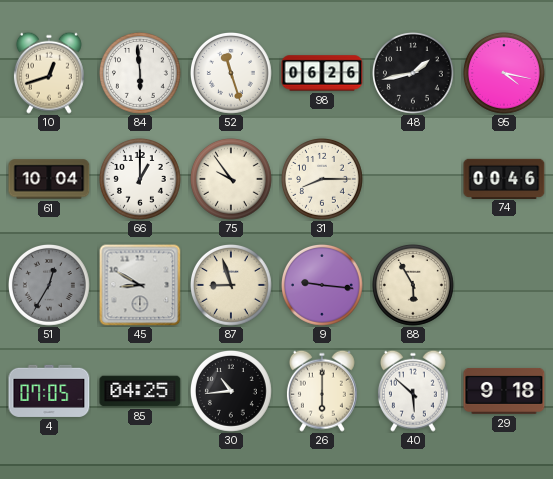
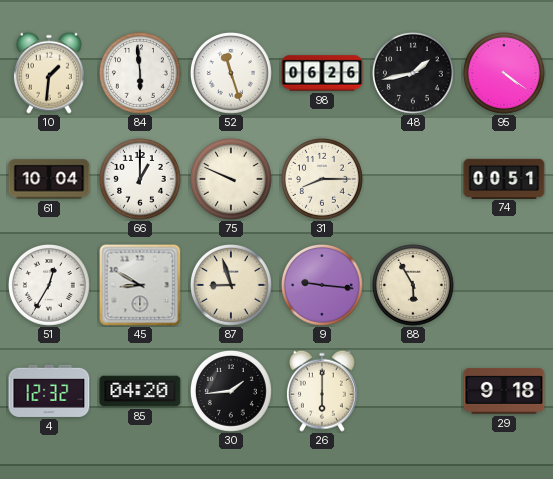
10: 12:42 -> 1:31 (49, 73)
95: 4:17 -> 4:21 (505, 74)
75: 9:54 -> 9:49 (232, 180)
74: 00:46 -> 00:51 (504, 178)
51 dial: grey -> white (50, 286)
4: 07:05 -> 12:32 (49, 391)
85: 04:25 -> 04:20 (140, 391)
30: 10:44 -> 1:44 (232, 392)
40: 5:52 -> none (413, 391)
